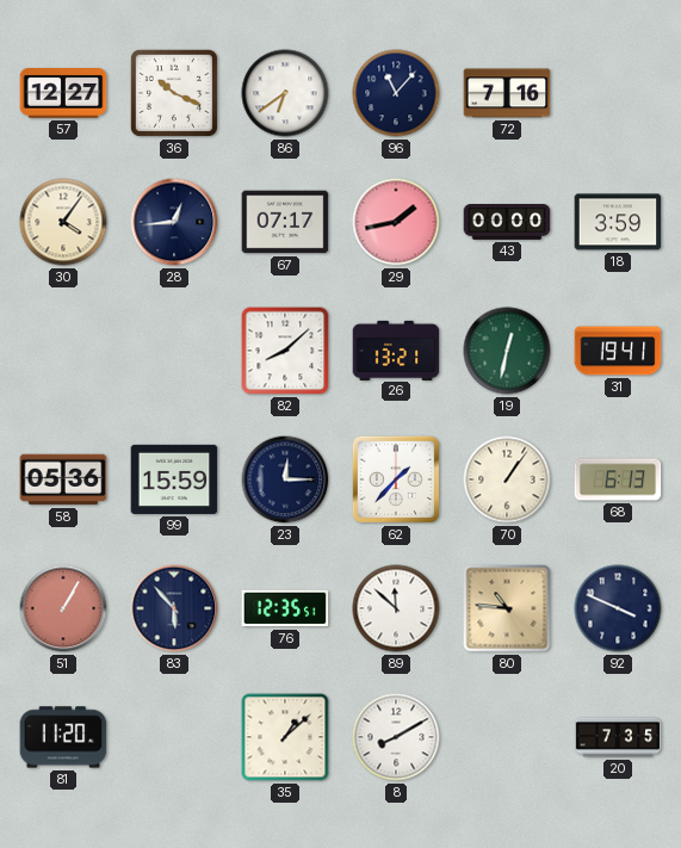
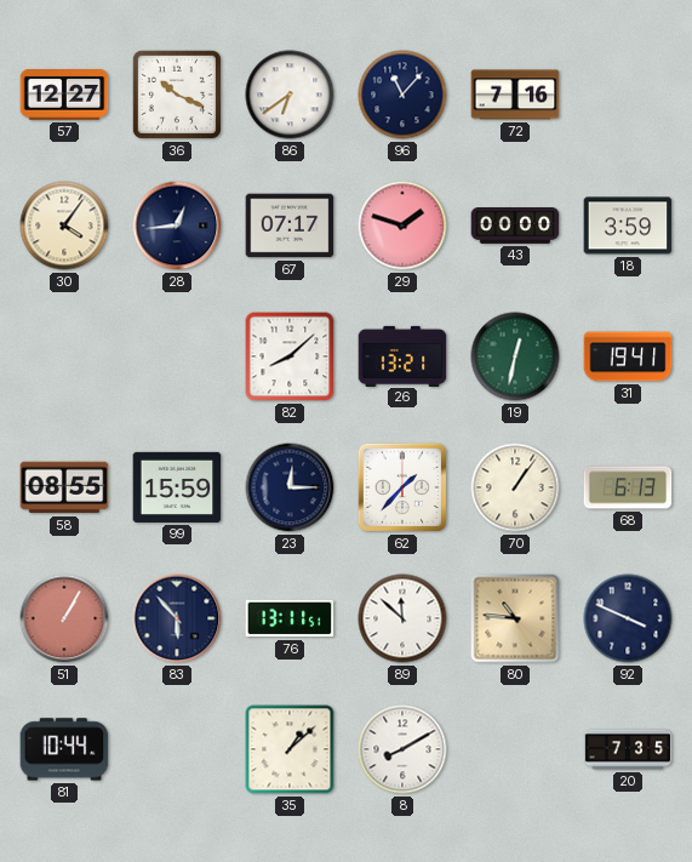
29: 1:43 -> 1:48 (402, 226)
58: 05:36 -> 08:55 (64, 487)
76: 12:35 -> 13:11 (290, 618)
81: 11:20 -> 10:44 (64, 749)
